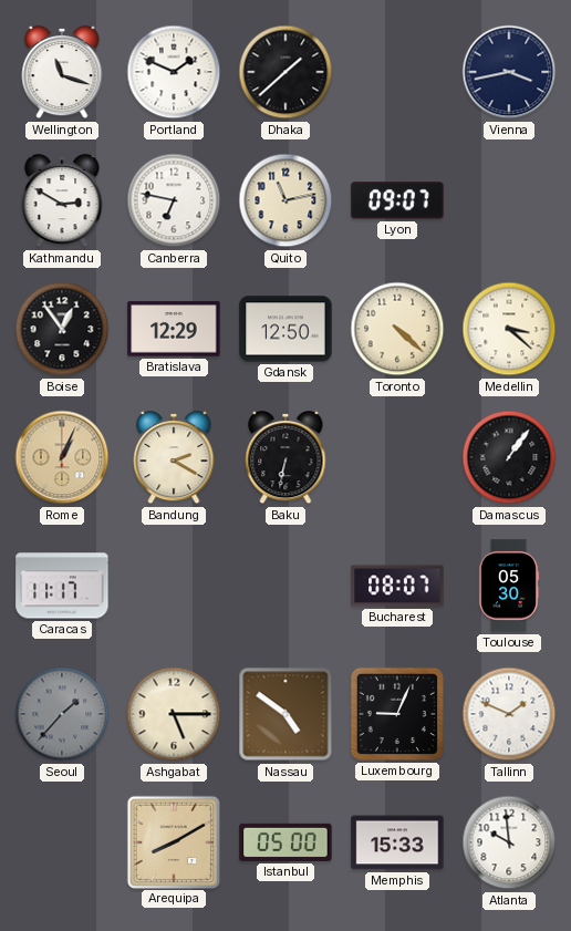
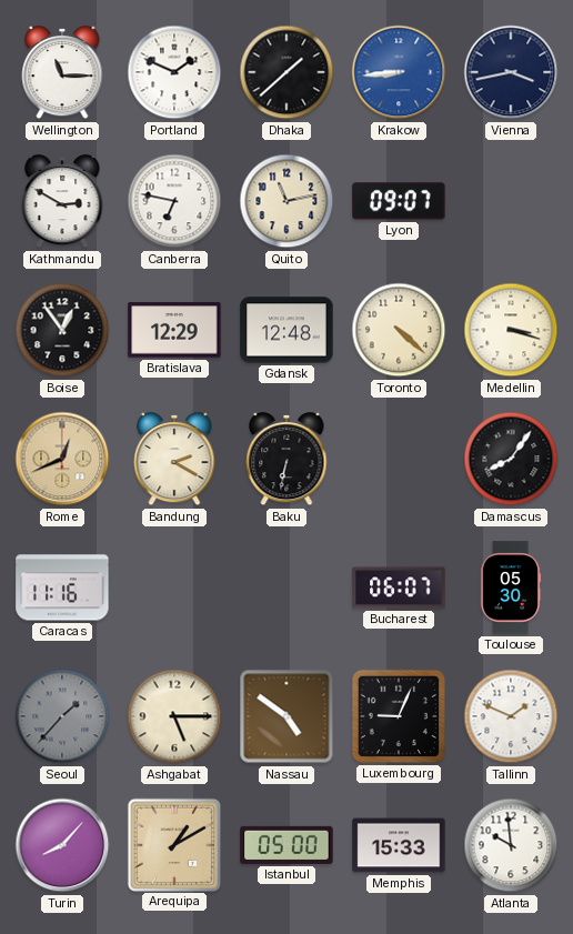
Wellington: 11:18 -> 11:15 (62, 72)
Krakow: none -> 8:44 (399, 72)
Gdansk: 12:50 -> 12:48 (286, 330)
Medellin: 3:22 -> 3:18 (511, 330)
Rome: 1:04 -> 12:41 (62, 459)
Damascus: 1:06 -> 8:06 (511, 459)
Caracas: 11:17 -> 11:16 (62, 587)
Bucharest: 08:07 -> 06:07 (399, 587)
Turin: none -> 8:07 (62, 845)
Arequipa: 8:10 -> 1:10 (173, 844)
